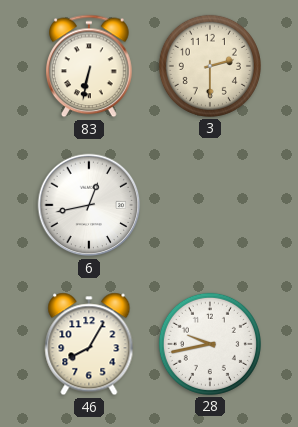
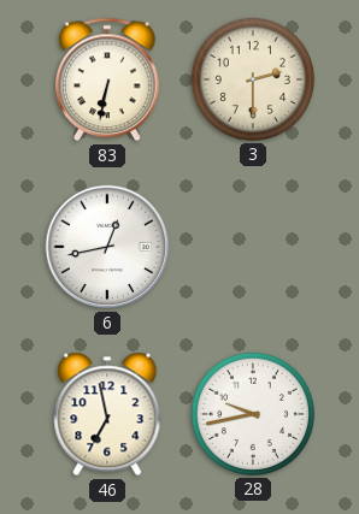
46: 8:05 -> 6:58 (107, 414)
